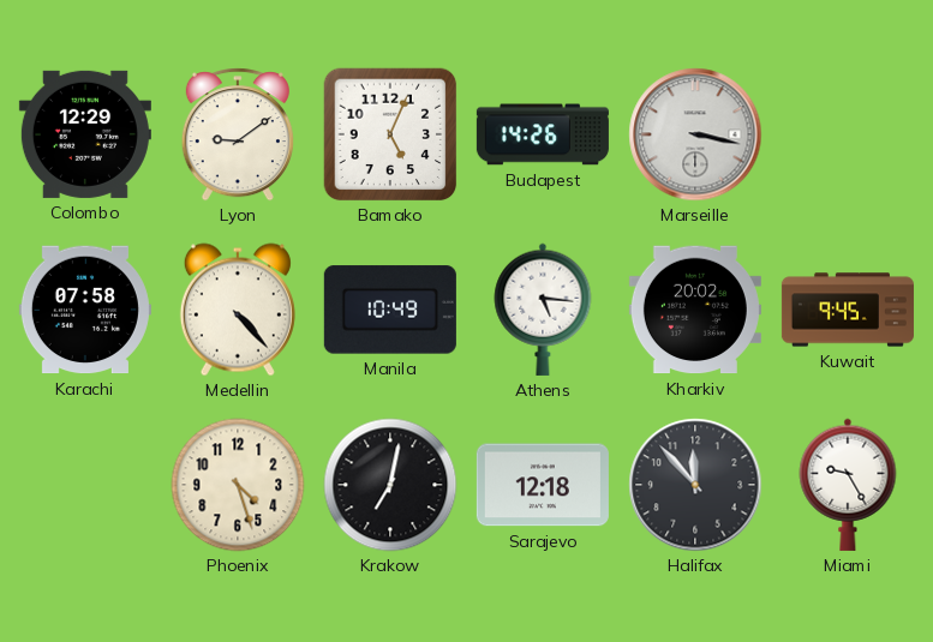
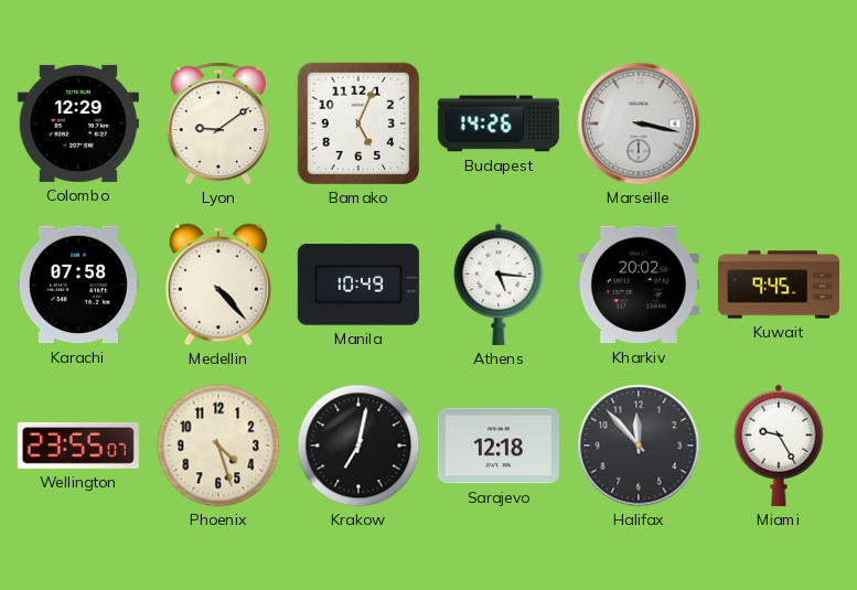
Wellington: none -> 23:55 (78, 446)
